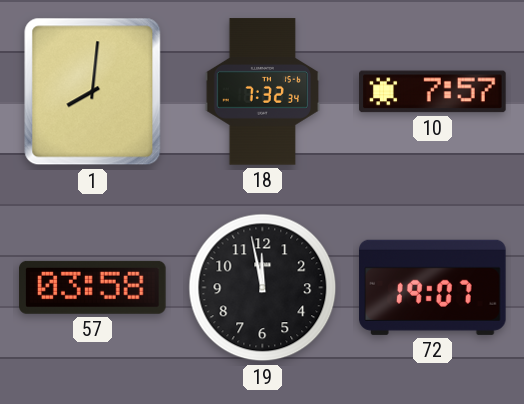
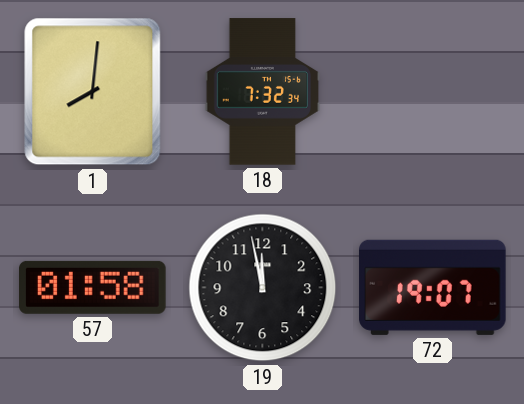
10: 7:57 -> none (433, 92)
57: 03:58 -> 01:58 (93, 287)
